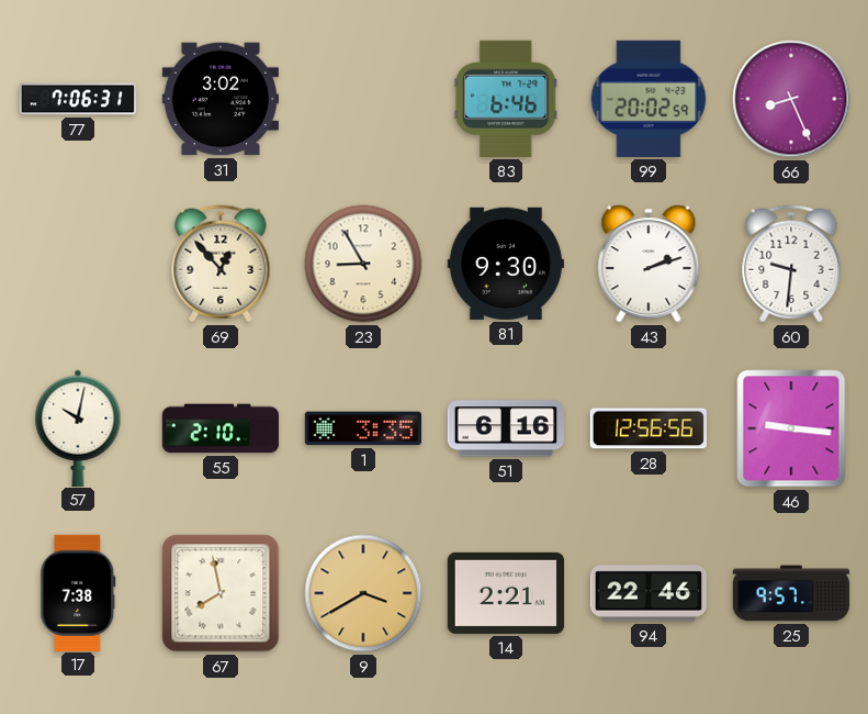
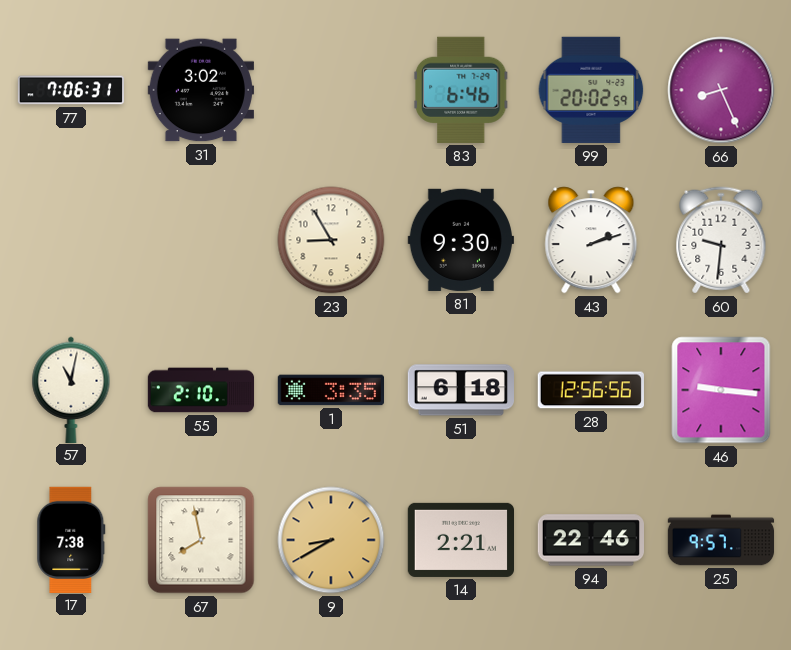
69: 12:53 -> none (221, 264)
57: 10:02 -> 11:02 (71, 389)
51: 6:16 -> 6:18 (460, 390)
9: 3:40 -> 8:40 (331, 540)
